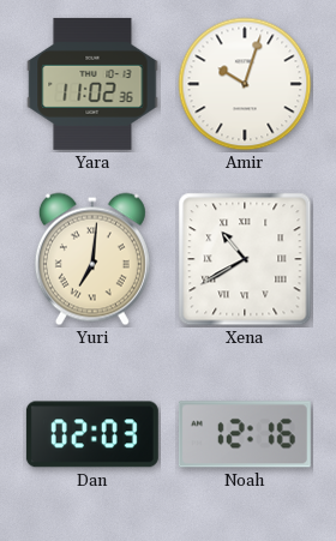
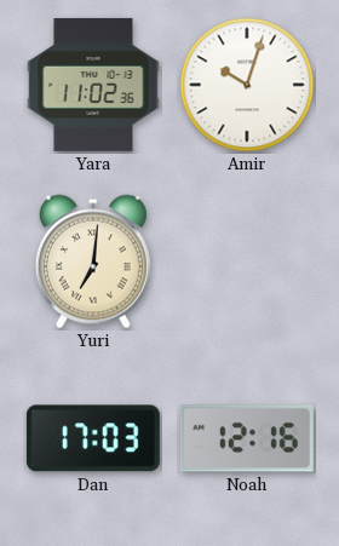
Xena: 10:40 -> none (245, 259)
Dan: 02:03 -> 17:03 (93, 438)
